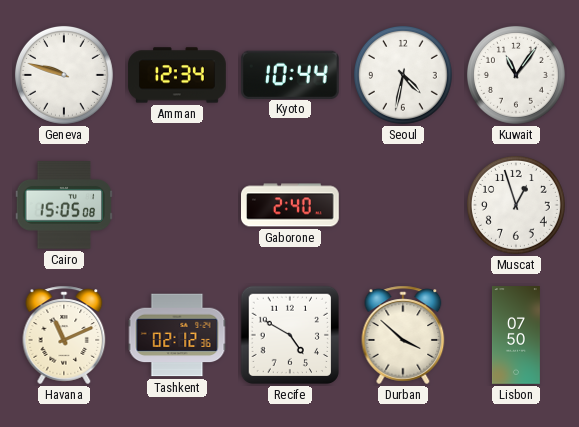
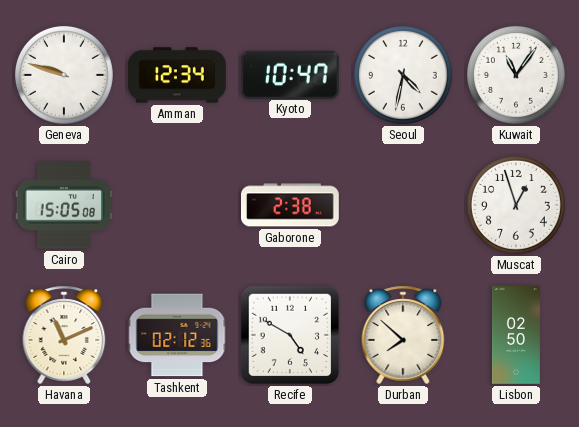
Kyoto: 10:44 -> 10:47 (290, 74)
Gaborone: 2:40 -> 2:38 (291, 205)
Durban: 3:52 -> 7:52 (403, 335)
Lisbon: 07:50 -> 02:50 (516, 335)
